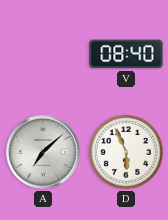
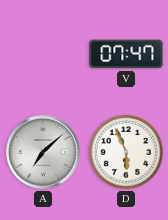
V: 08:40 -> 07:47 (126, 54)
